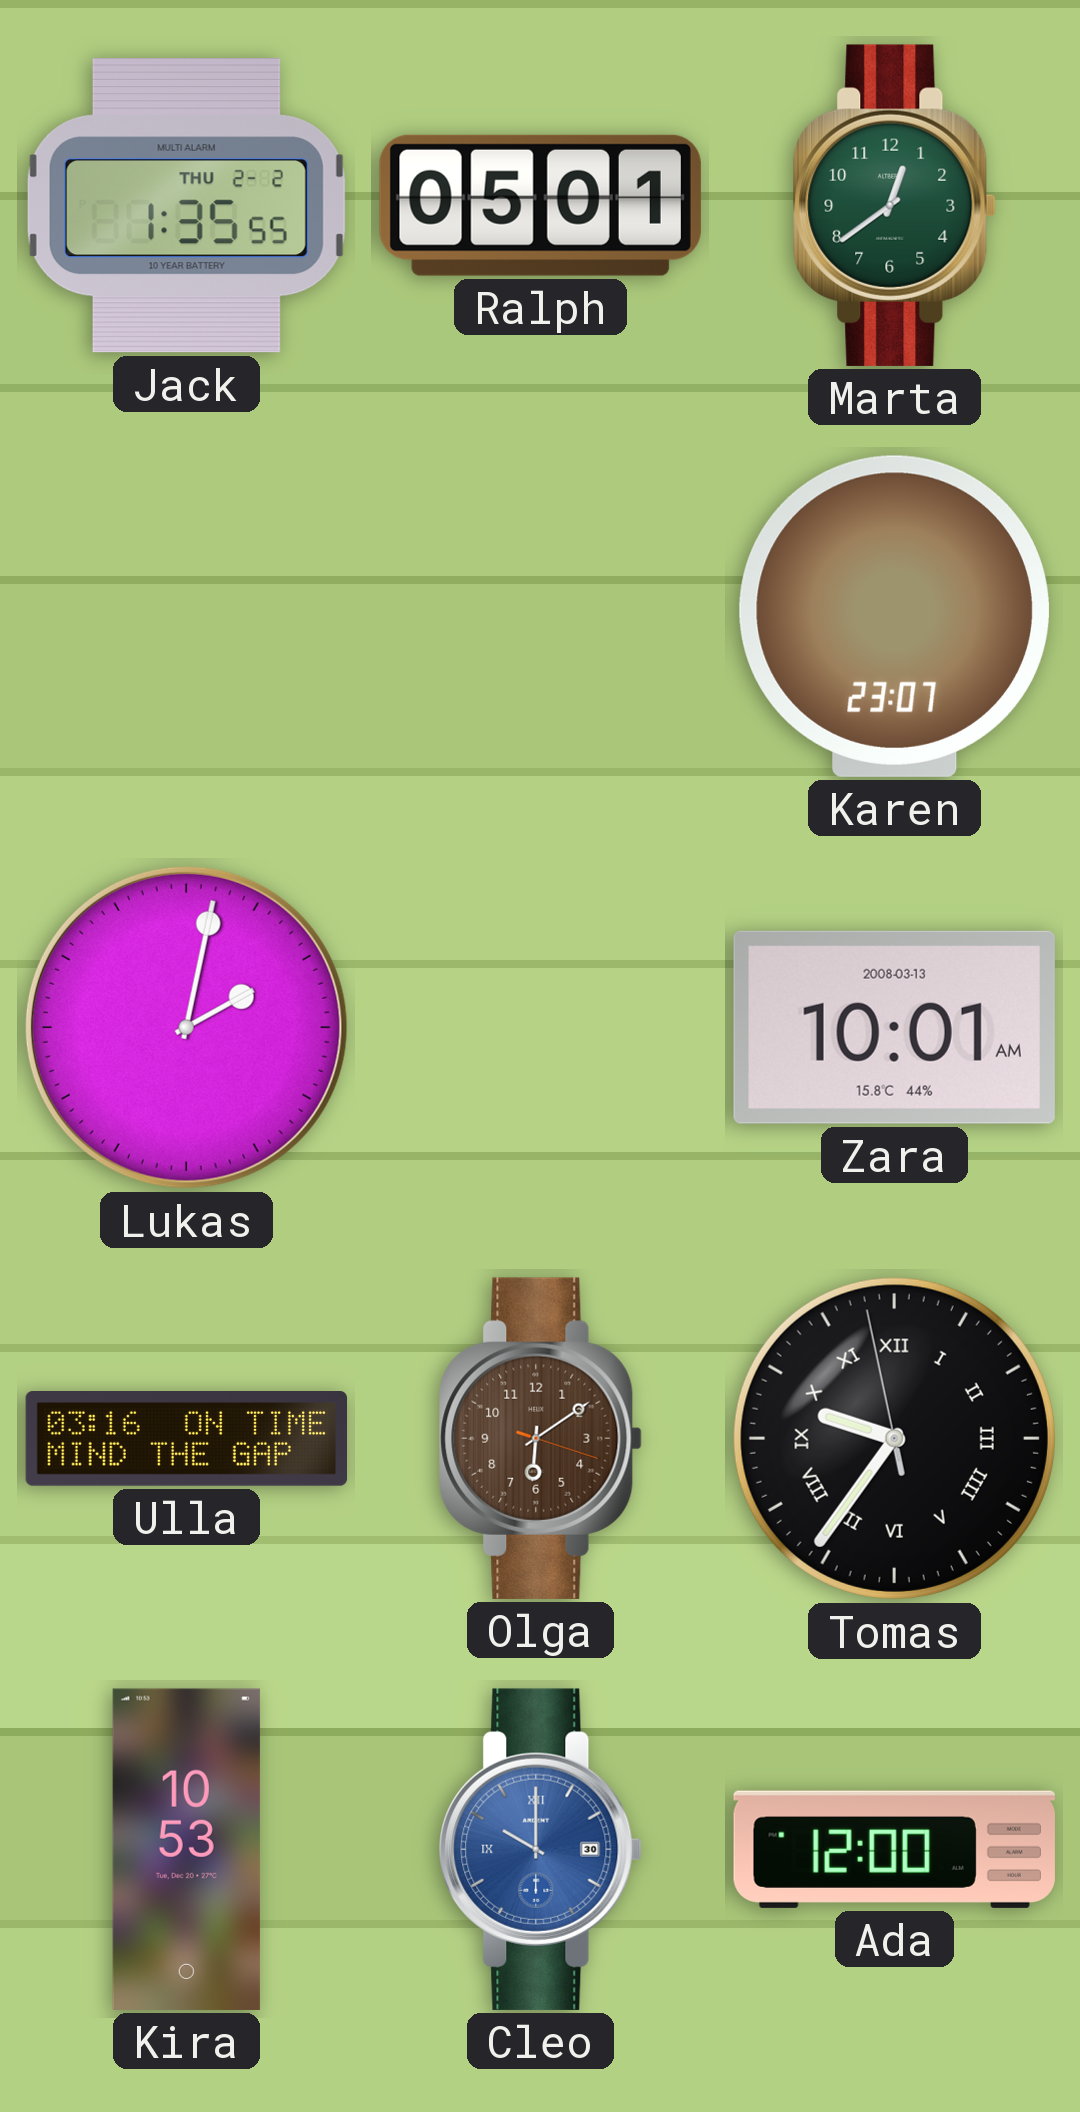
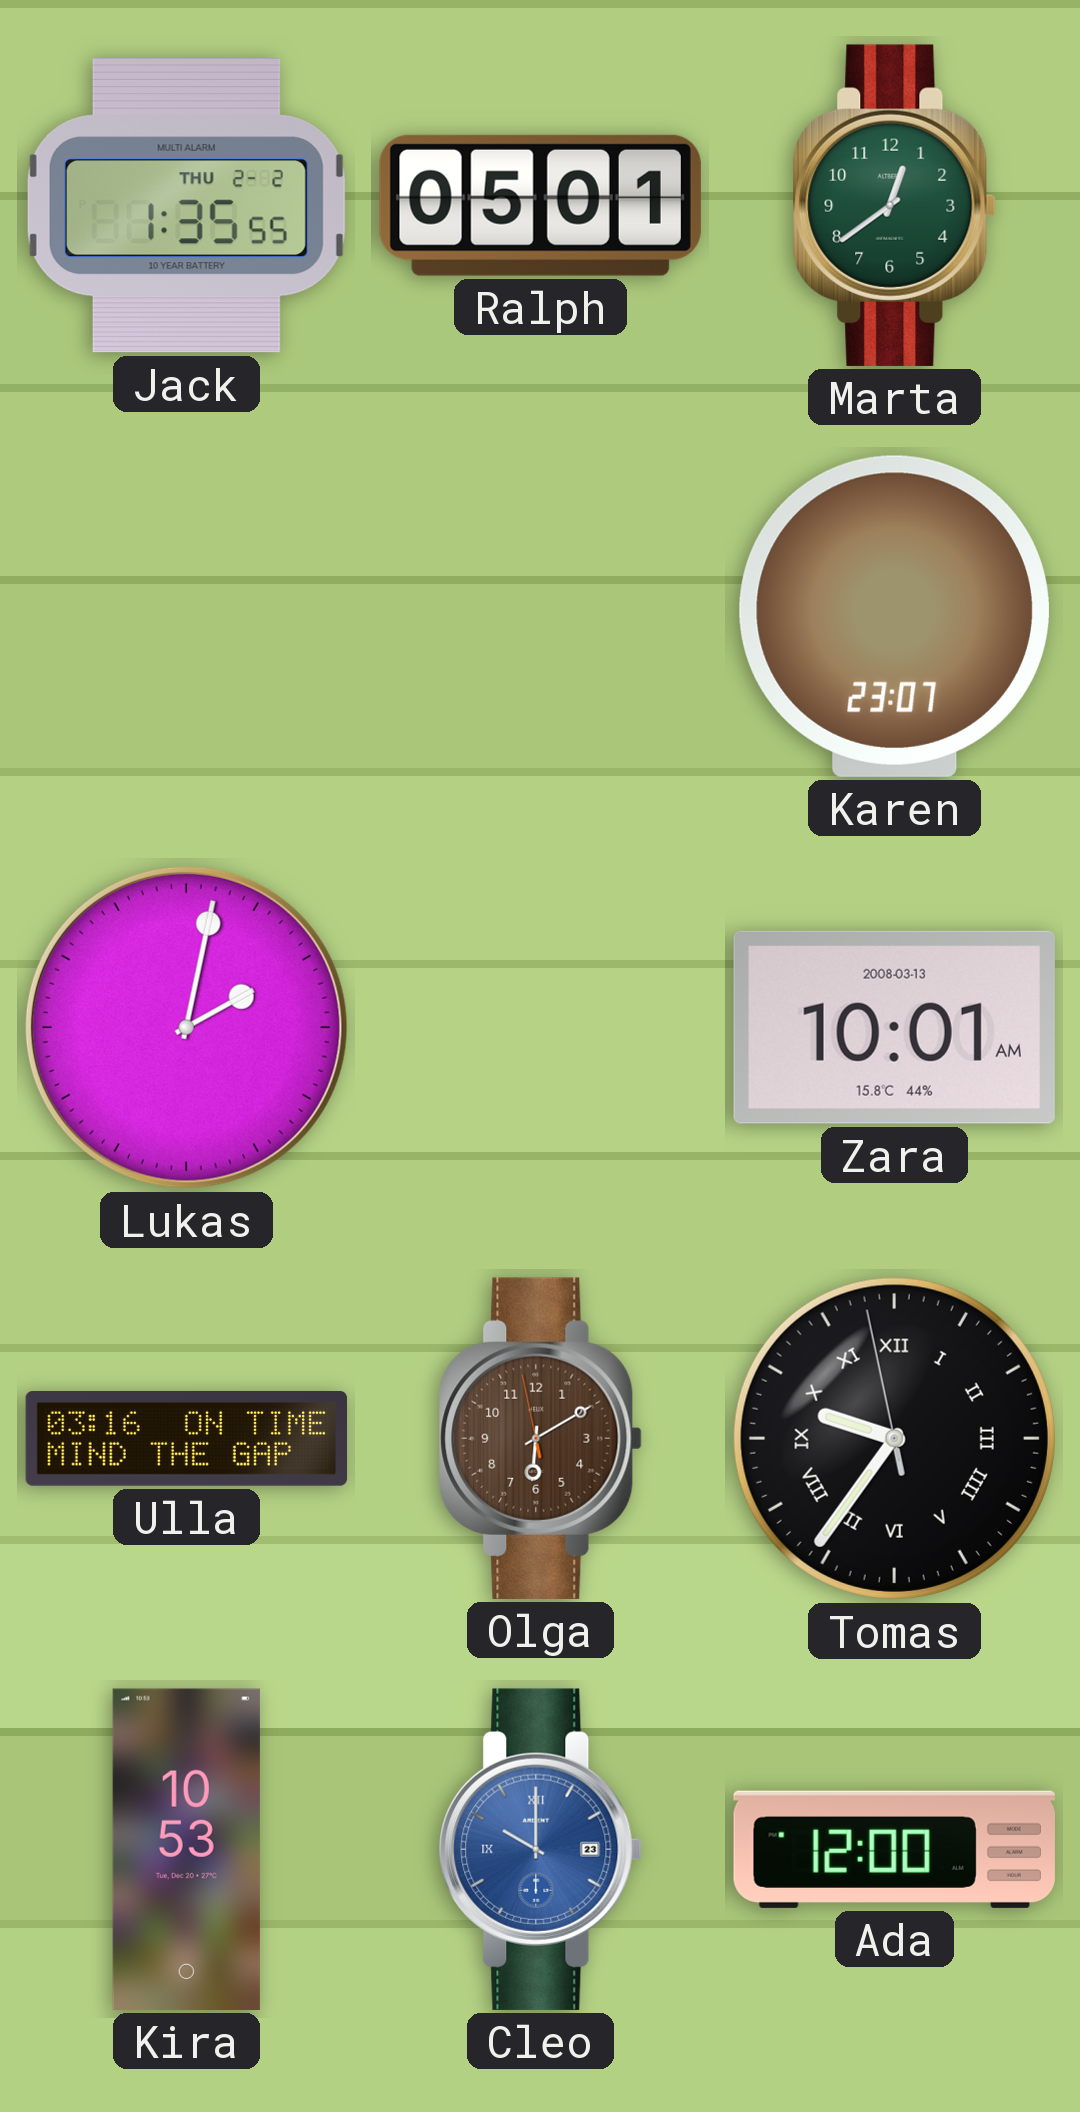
Olga: 6:09:18 -> 6:09:58 (540, 1438)
Cleo date: 30 -> 23 (540, 1849)
